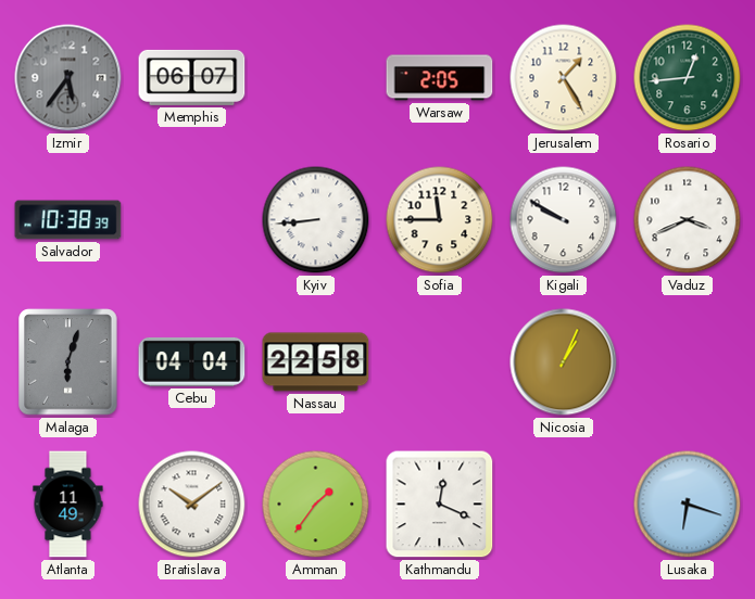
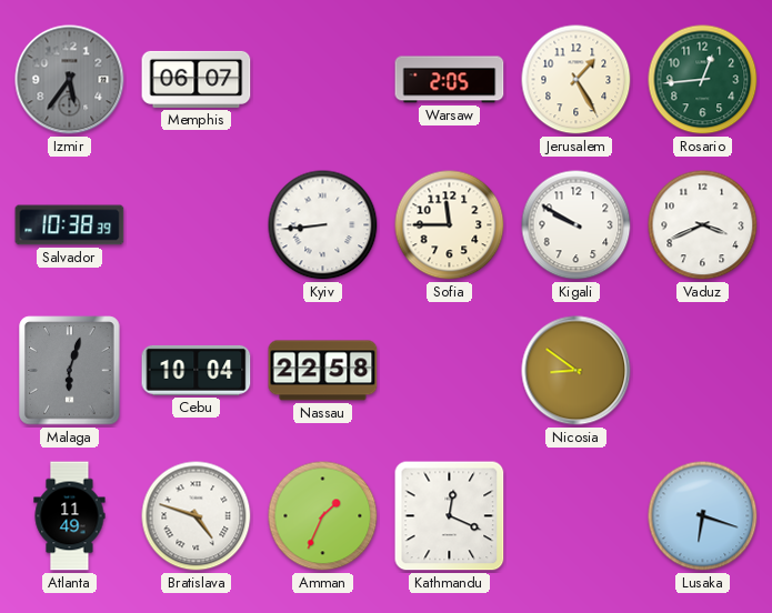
Cebu: 04:04 -> 10:04 (197, 370)
Nicosia: 1:04 -> 8:51 (577, 371)
Bratislava: 10:09 -> 4:48 (197, 516)
Amman: 1:36 -> 1:34 (323, 516)
